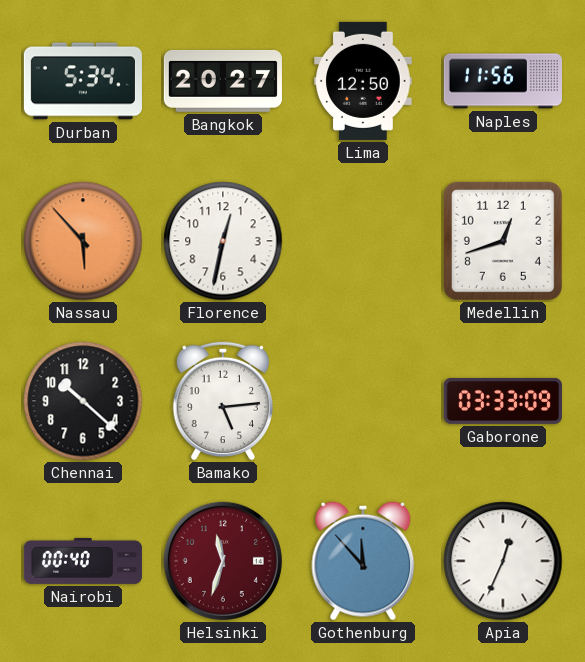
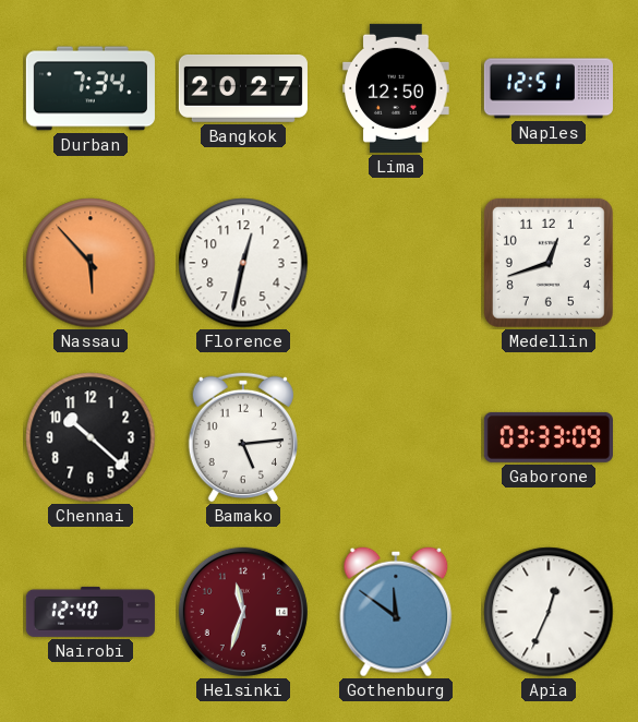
Durban: 5:34 -> 7:34 (91, 88)
Naples: 11:56 -> 12:51 (549, 88)
Nairobi: 00:40 -> 12:40 (91, 612)
Gothenburg: 11:53 -> 11:51 (396, 612)
